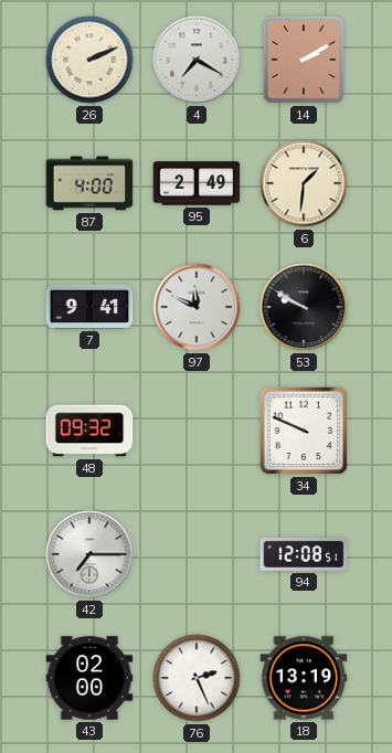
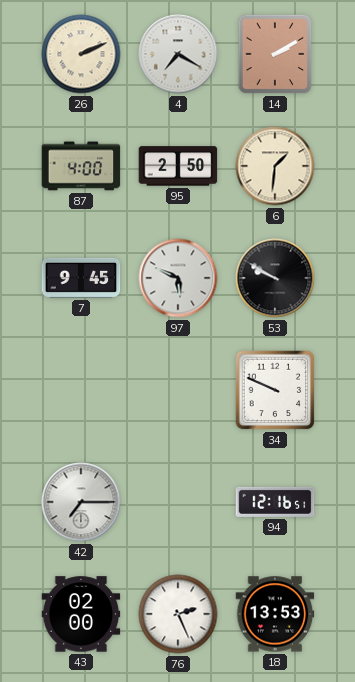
95: 2:49 -> 2:50 (178, 166)
7: 9:41 -> 9:45 (81, 278)
97: 11:49 -> 5:49 (178, 278)
48: 09:32 -> none (89, 431)
94: 12:08 -> 12:16 (275, 502)
18: 13:19 -> 13:53 (275, 614)
